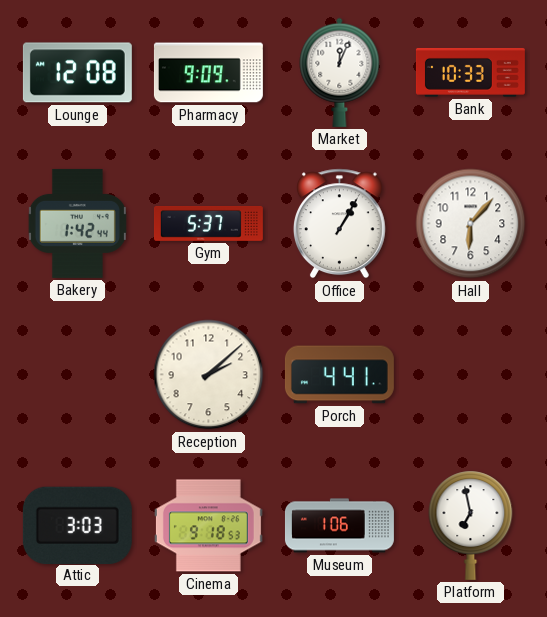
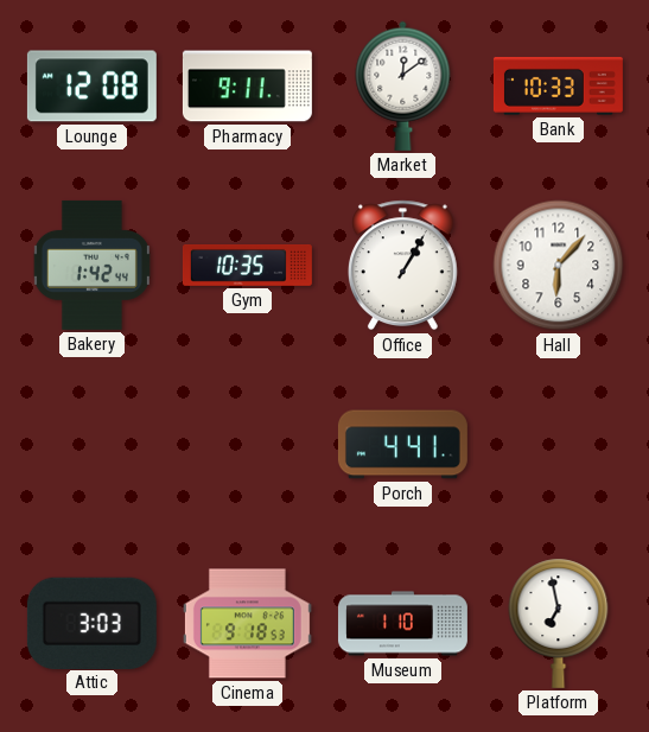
Pharmacy: 9:09 -> 9:11 (247, 87)
Market: 12:04 -> 12:09 (403, 85)
Gym: 5:37 -> 10:35 (247, 265)
Reception: 2:08 -> none (209, 375)
Museum: 1:06 -> 1:10 (402, 624)
